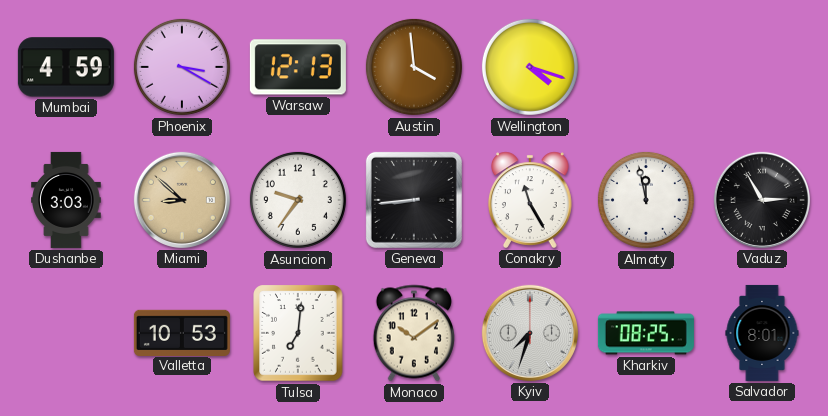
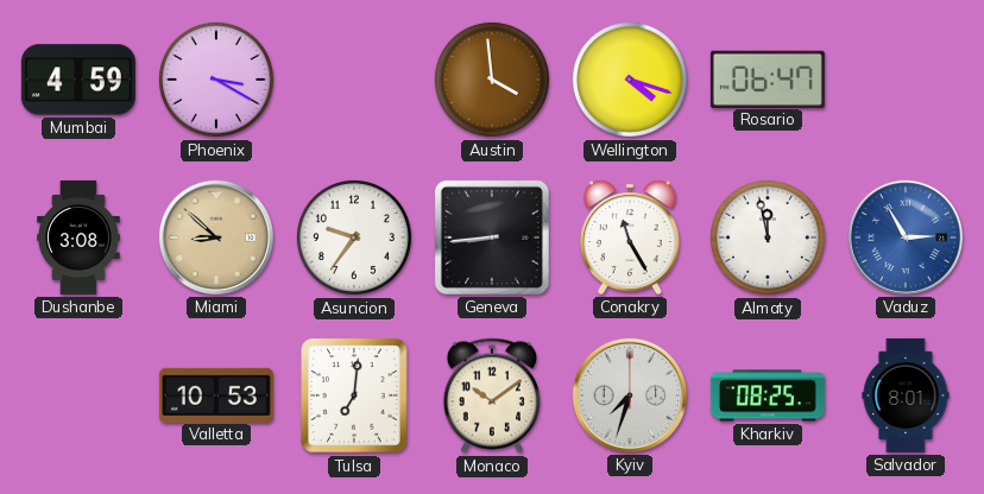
Warsaw: 12:13 -> none (298, 67)
Rosario: none -> 06:47 (768, 78)
Dushanbe: 3:03 -> 3:08 (78, 237)
Vaduz dial: black -> blue (906, 237)
